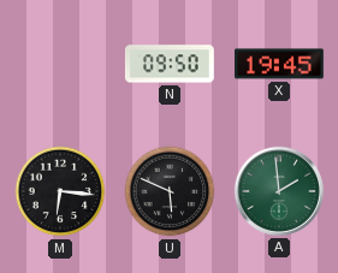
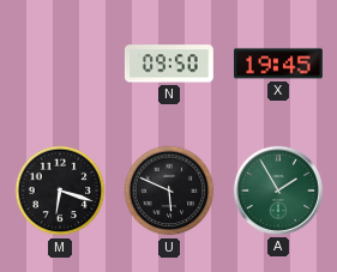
M: 6:16 -> 6:18 (60, 191)
A: 1:59 -> 1:55 (278, 191)
